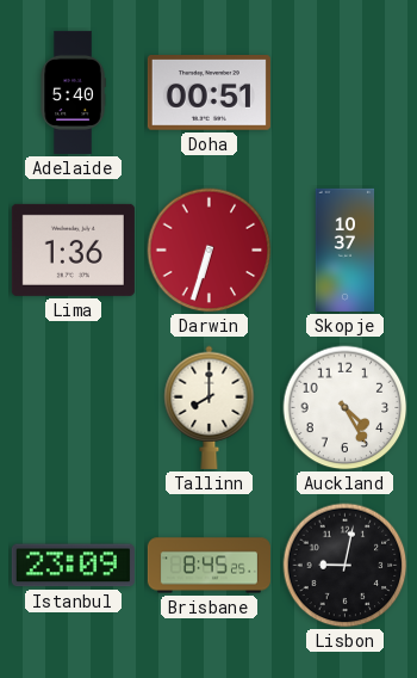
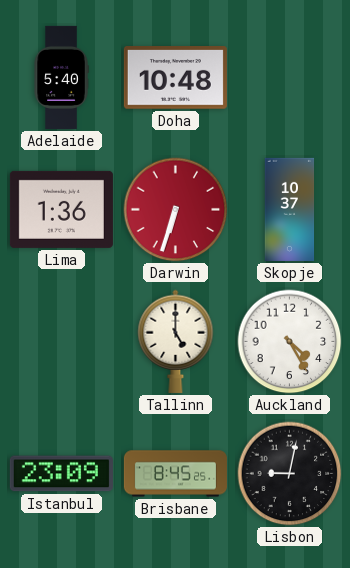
Doha: 00:51 -> 10:48 (175, 78)
Tallinn: 8:00 -> 5:00 (176, 341)
